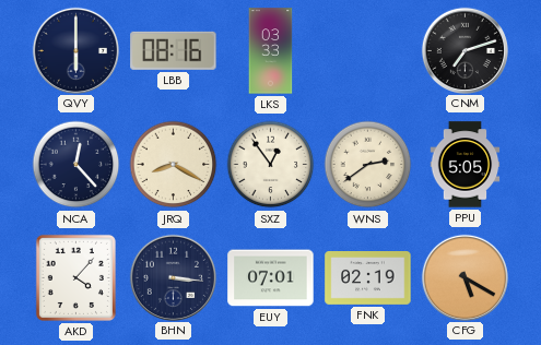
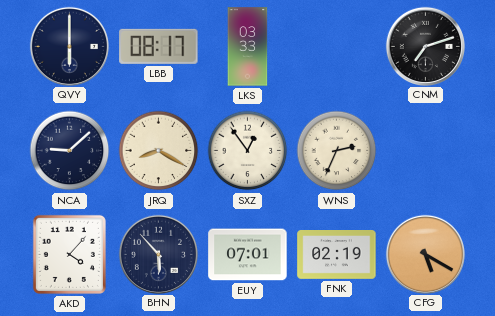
LBB: 08:16 -> 08:17 (159, 46)
NCA: 12:23 -> 9:08 (70, 151)
WNS: 2:39 -> 2:34 (337, 151)
PPU: 5:05 -> none (466, 165)
BHN: 3:16 -> 5:53 (158, 254)
